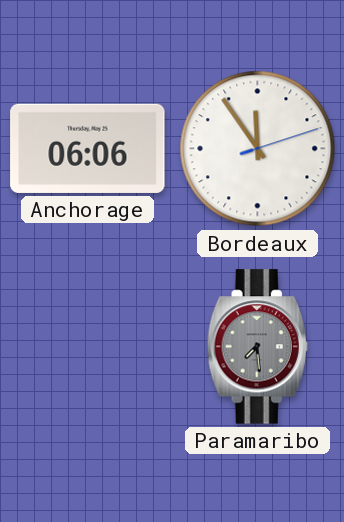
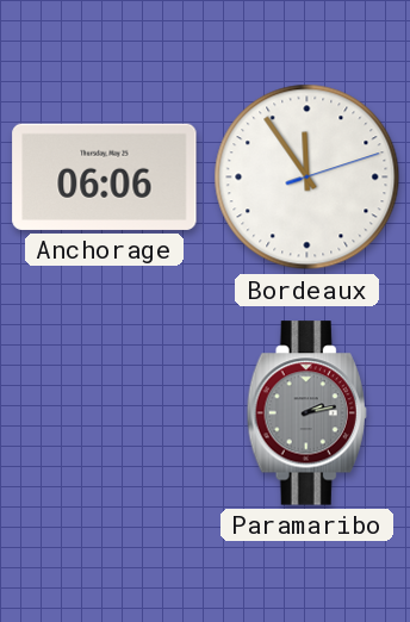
Paramaribo: 7:29 -> 2:13 (306, 413)
